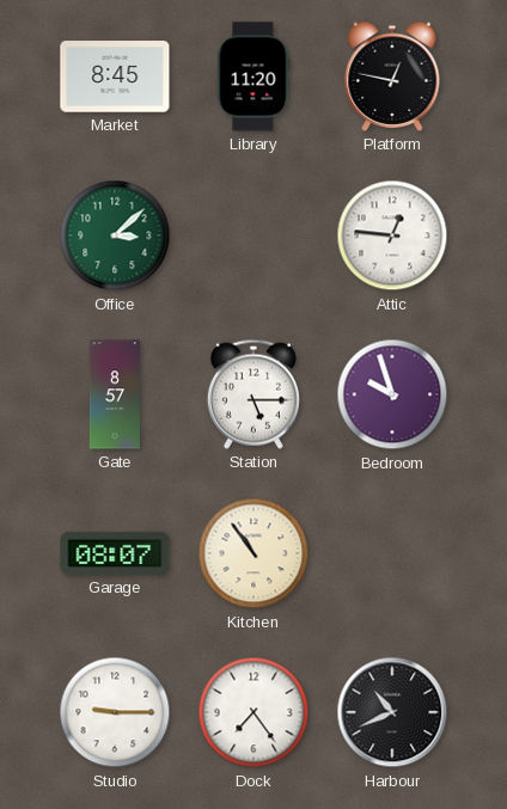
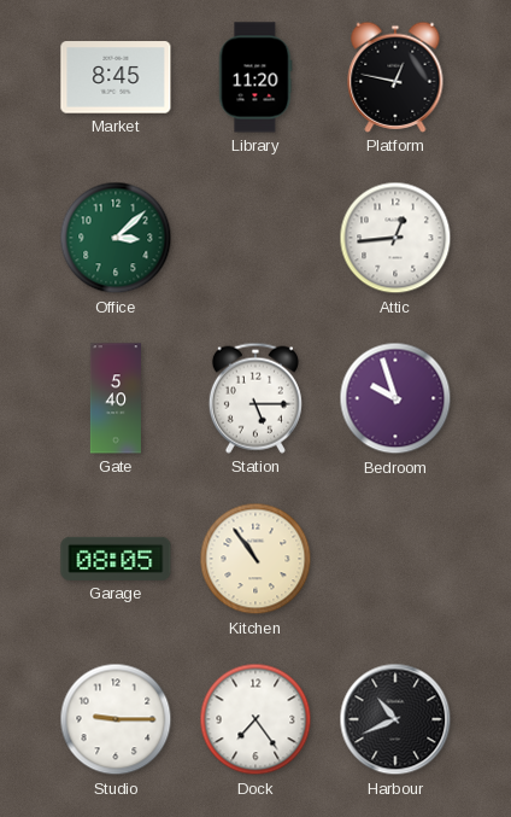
Attic: 12:46 -> 12:44 (395, 238)
Gate: 8:57 -> 5:40 (116, 398)
Garage: 08:07 -> 08:05 (116, 559)
